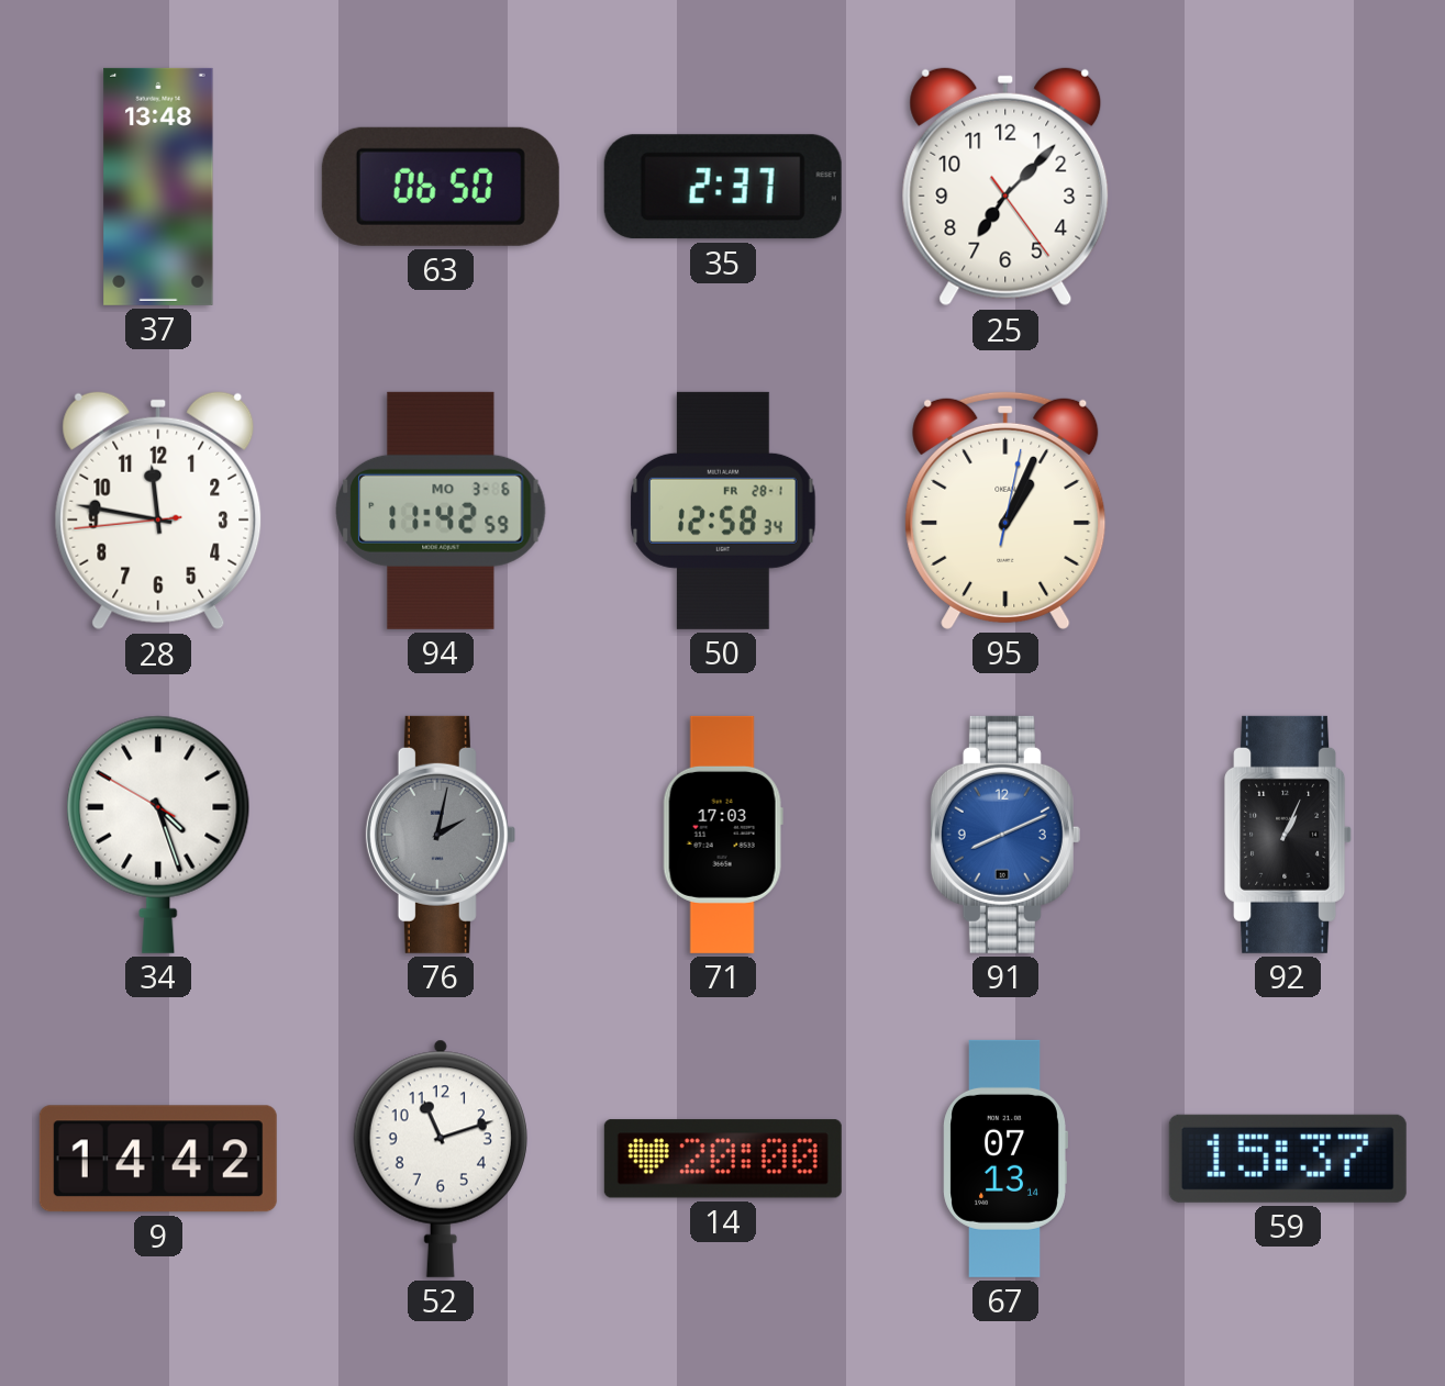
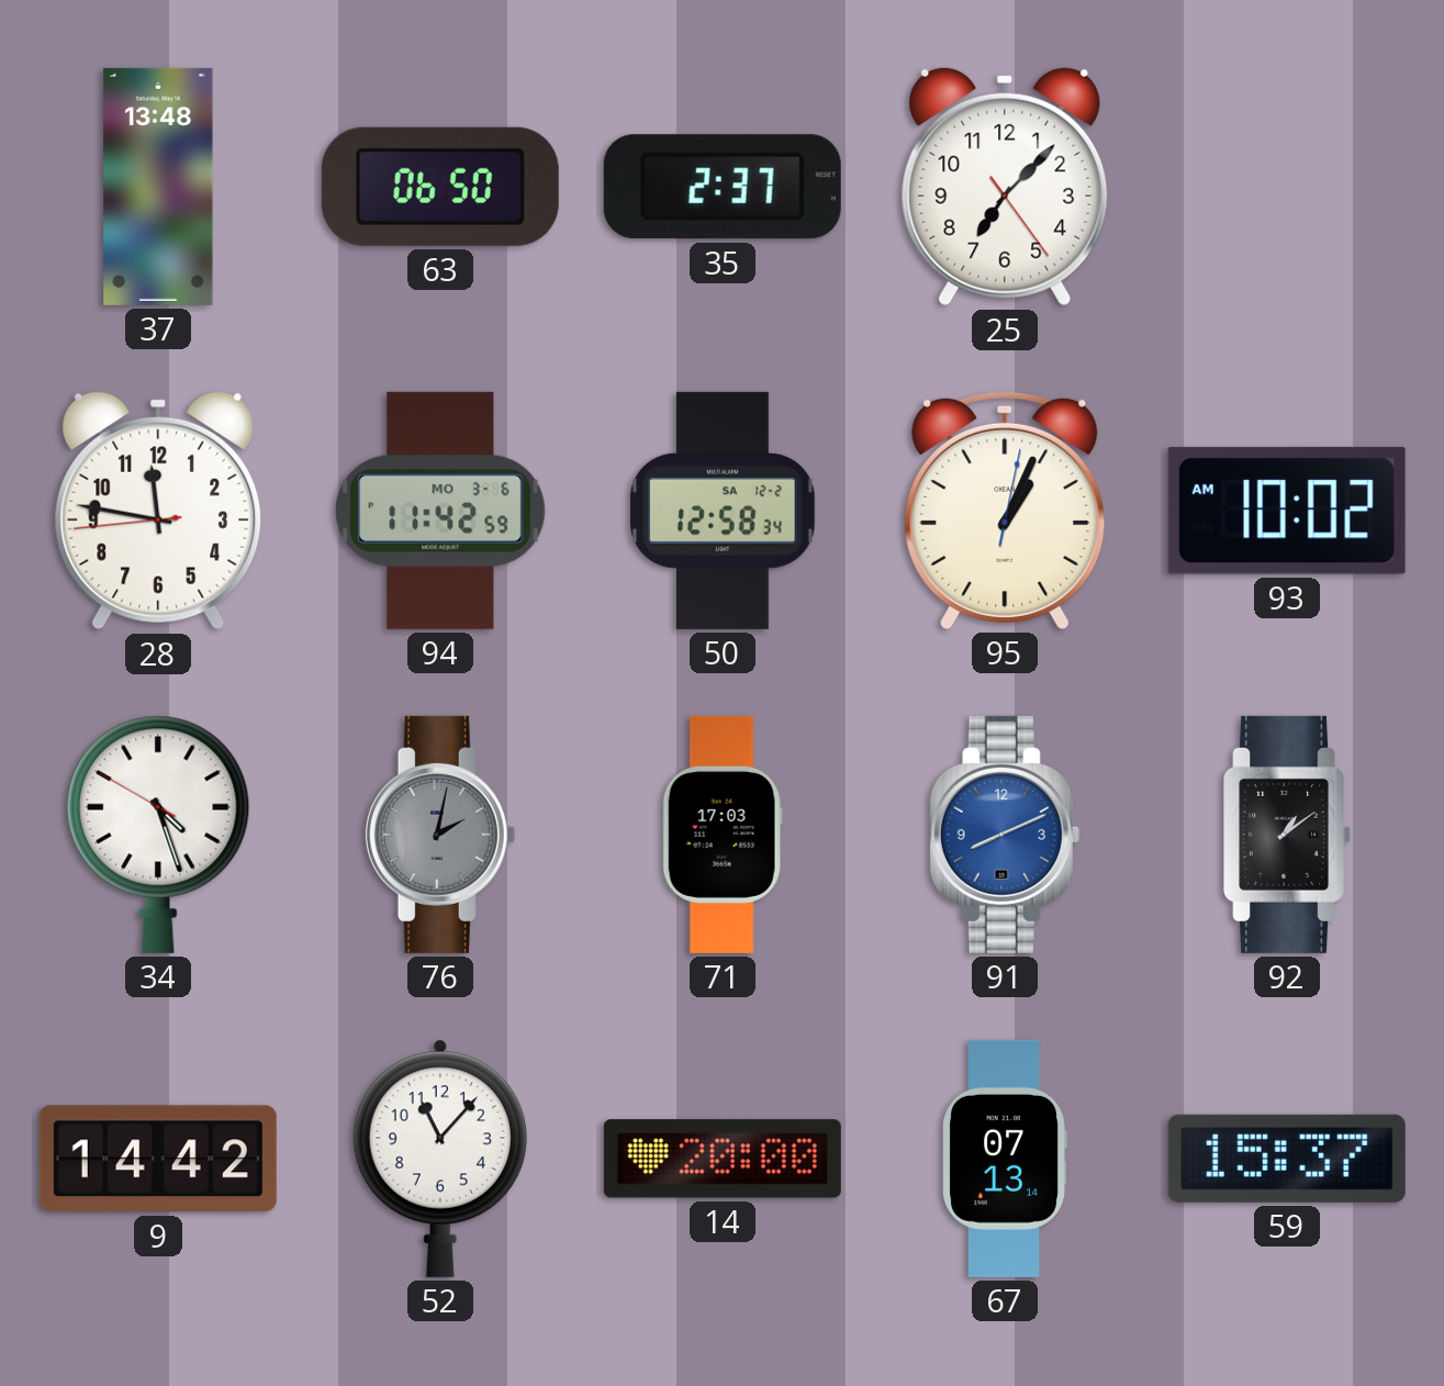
50 date: FR 28-1 -> SA 12-2 (723, 511)
93: none -> 10:02 (1287, 511)
92: 1:04 -> 1:09 (1288, 835)
52: 11:12 -> 11:07 (440, 1159)
